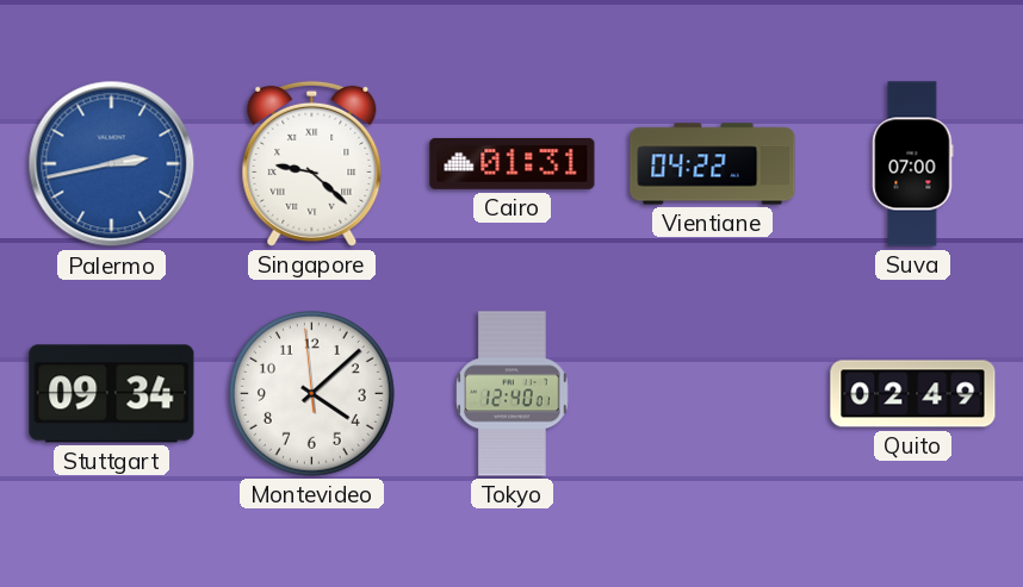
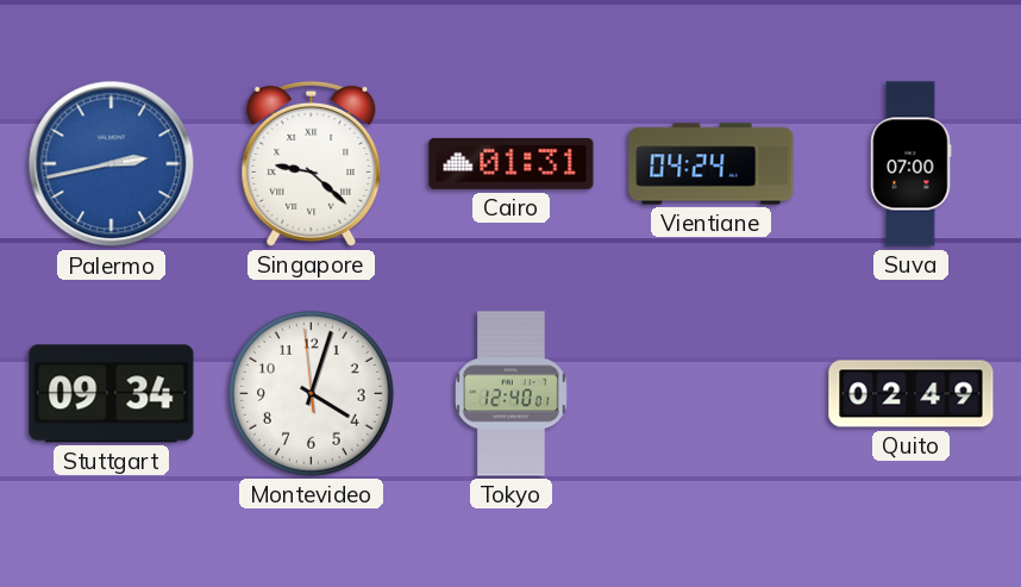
Vientiane: 04:22 -> 04:24 (712, 164)
Montevideo: 4:07 -> 4:02 (311, 393)
